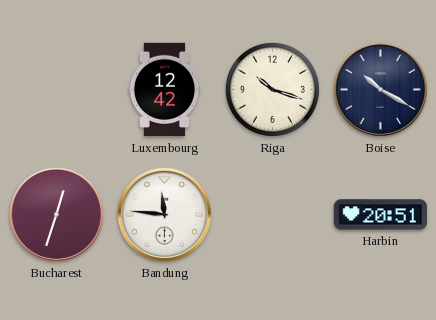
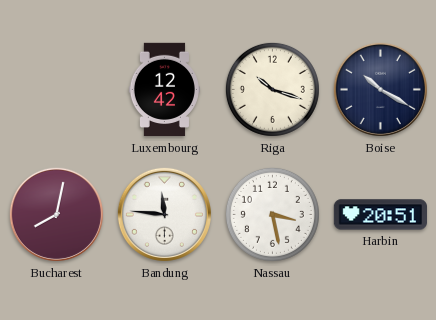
Bucharest: 12:33 -> 8:02 (56, 214)
Nassau: none -> 3:28 (272, 214)
